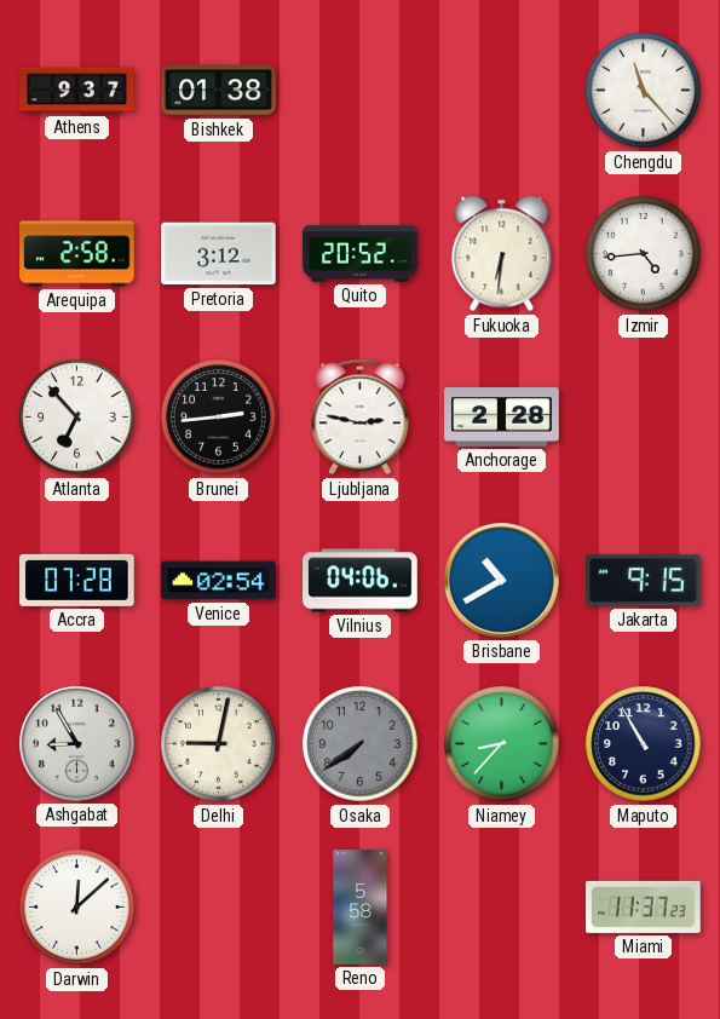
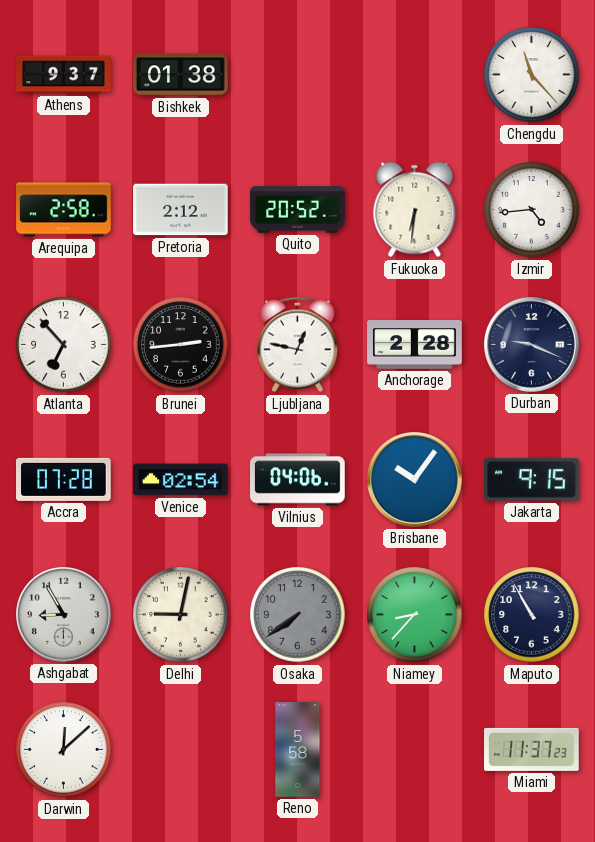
Pretoria: 3:12 -> 2:12 (181, 210)
Ljubljana: 2:47 -> 12:47 (298, 345)
Durban: none -> 9:19 (532, 345)
Brisbane: 10:40 -> 10:06 (415, 480)
